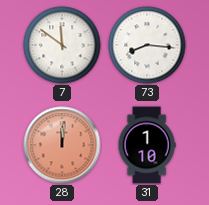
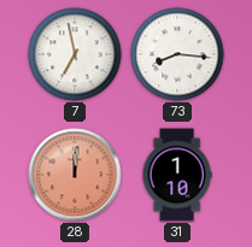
7: 11:51 -> 6:58 (75, 54)
